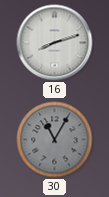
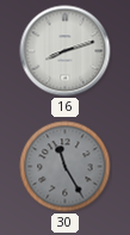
30: 11:05 -> 11:25 (66, 167)
